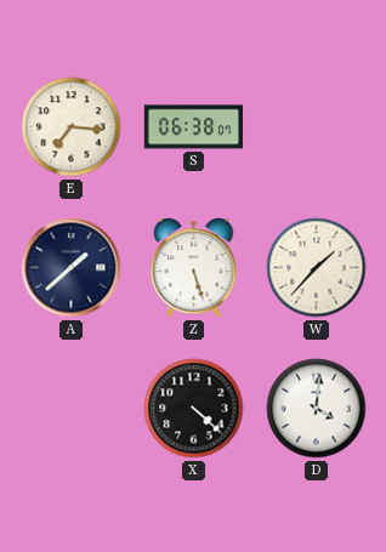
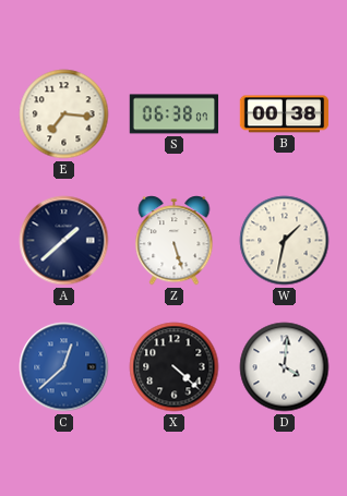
B: none -> 00:38 (285, 114)
W: 1:37 -> 1:32 (285, 241)
C: none -> 12:38 (64, 367)
